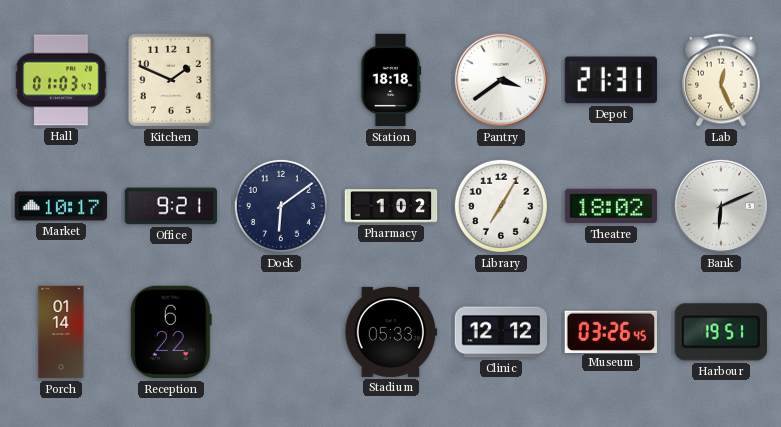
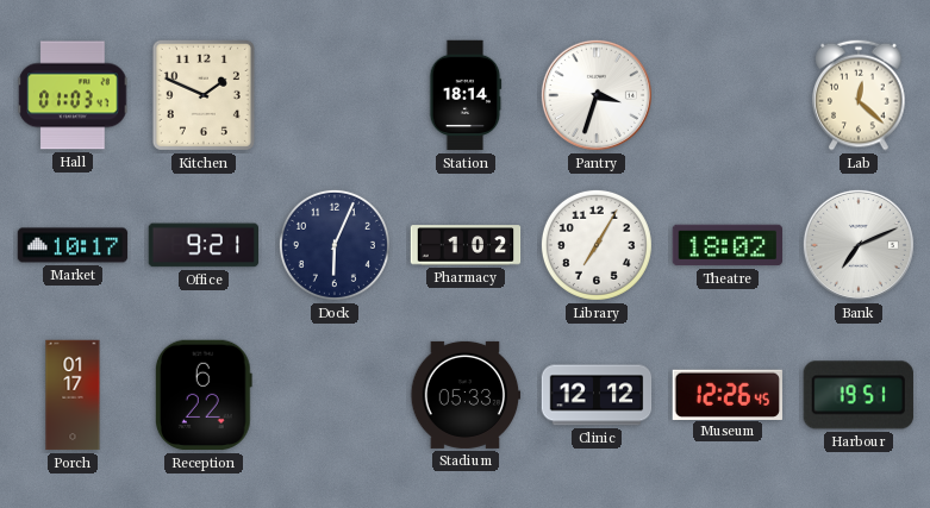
Station: 18:18 -> 18:14 (466, 95)
Pantry: 3:39 -> 3:33 (597, 95)
Depot: 21:31 -> none (611, 80)
Lab: 12:26 -> 12:22 (859, 95)
Dock: 6:09 -> 6:04 (335, 245)
Bank: 6:11 -> 7:11 (859, 245)
Porch: 01:14 -> 01:17 (73, 395)
Museum: 03:26 -> 12:26 (726, 394)
